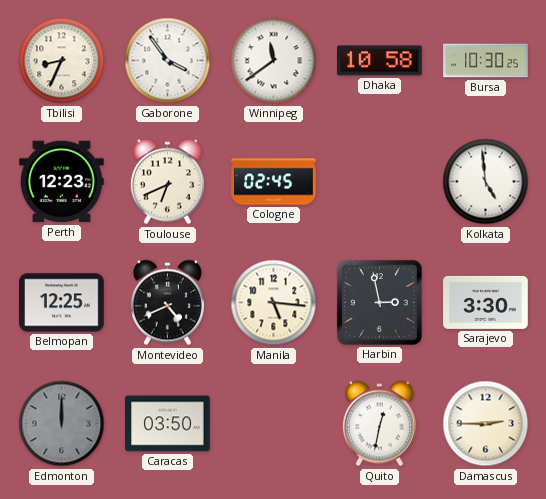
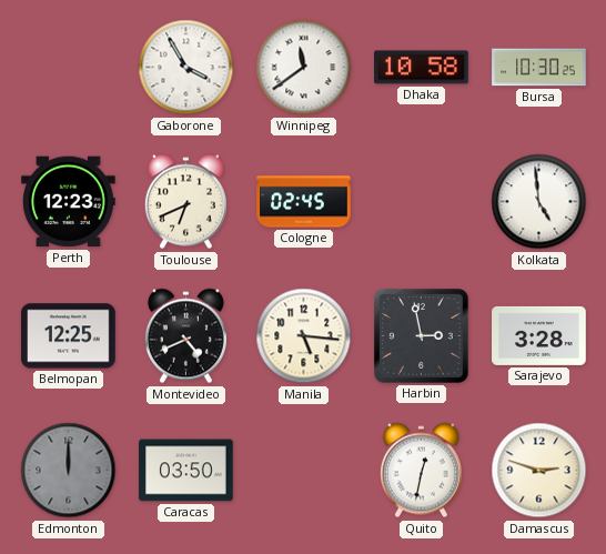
Tbilisi: 8:34 -> none (62, 61)
Gaborone: 3:54 -> 3:55 (186, 68)
Sarajevo: 3:30 -> 3:28 (539, 335)
Damascus: 2:45 -> 2:48 (539, 471)
